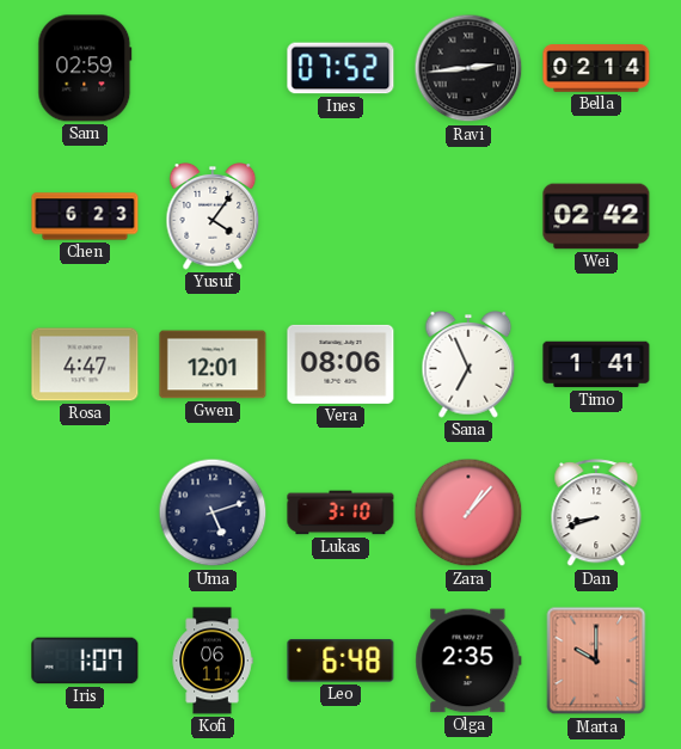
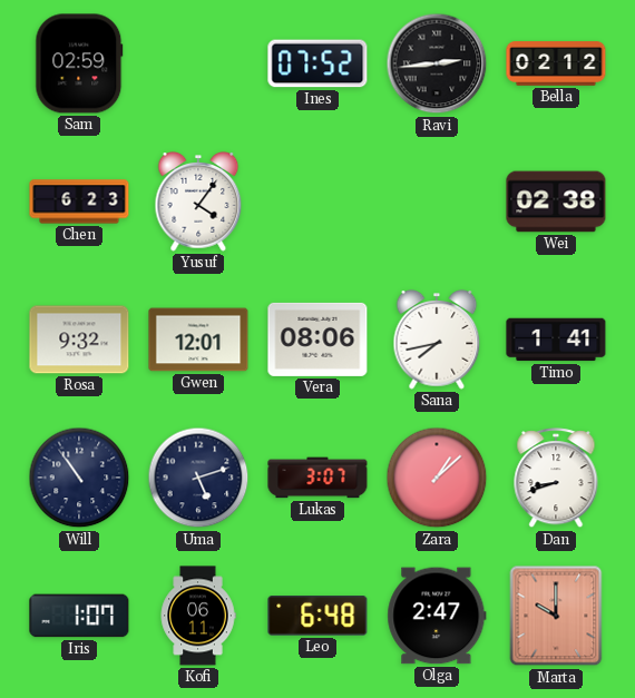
Bella: 02:14 -> 02:12 (556, 63)
Wei: 02:42 -> 02:38 (556, 201)
Rosa: 4:47 -> 9:32 (79, 340)
Sana: 6:56 -> 7:43 (437, 340)
Will: none -> 10:54 (79, 478)
Lukas: 3:10 -> 3:07 (317, 478)
Zara: 1:07 -> 1:08 (437, 478)
Olga: 2:35 -> 2:47 (437, 616)
